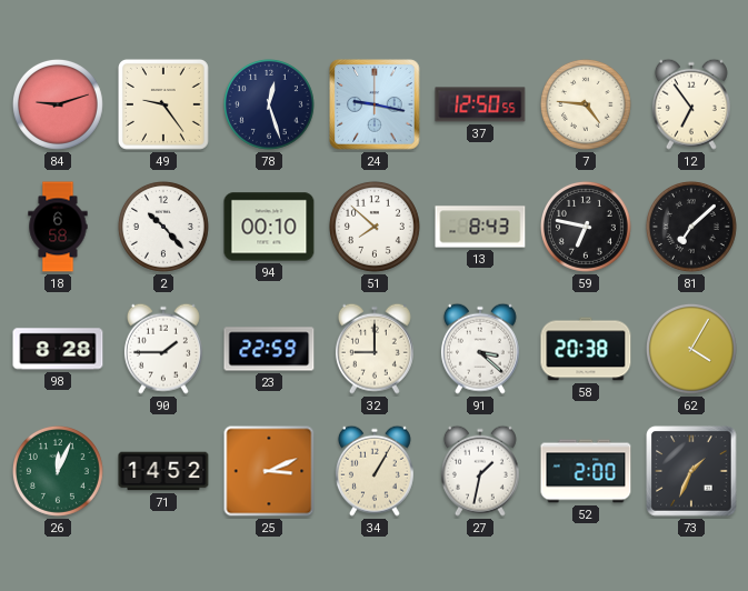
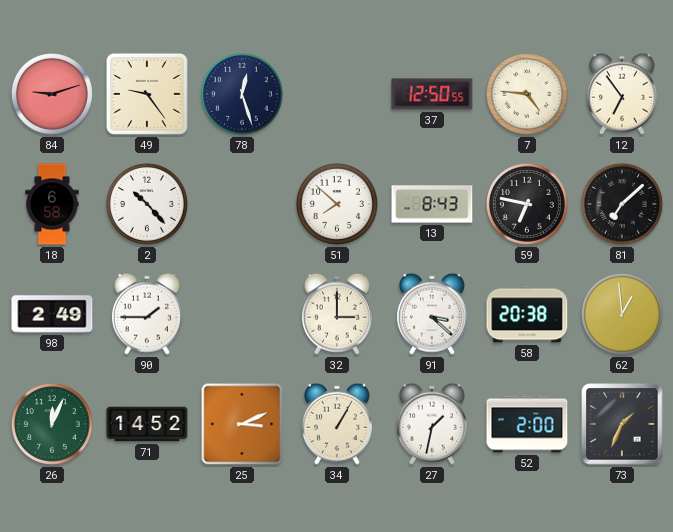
24: 9:17 -> none (375, 104)
94: 00:10 -> none (269, 227)
98: 8:28 -> 2:49 (52, 314)
23: 22:59 -> none (269, 349)
32: 9:00 -> 3:00 (337, 314)
62: 4:05 -> 12:59 (622, 314)
